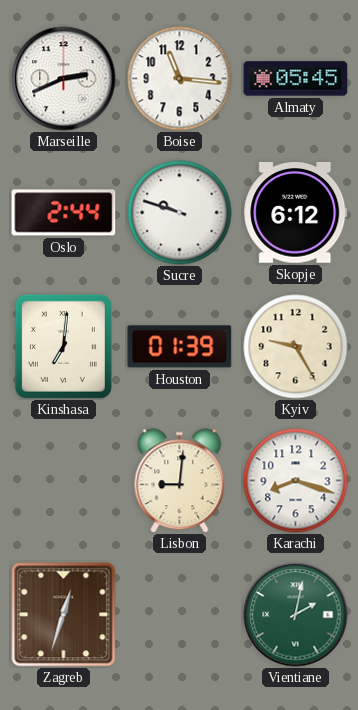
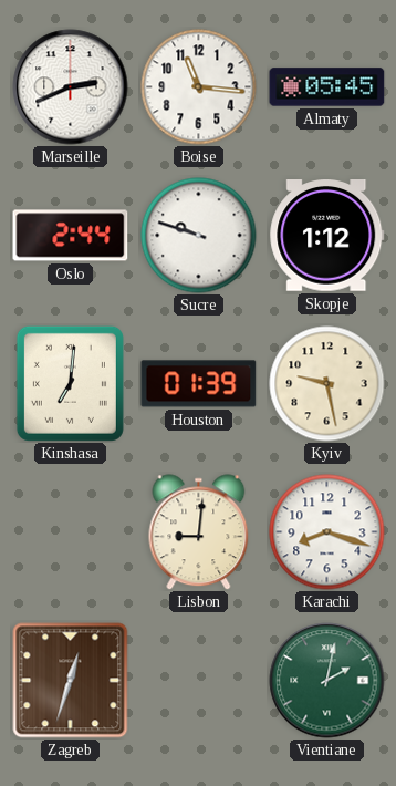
Skopje: 6:12 -> 1:12 (327, 236)
Kyiv: 9:25 -> 9:28 (327, 384)
